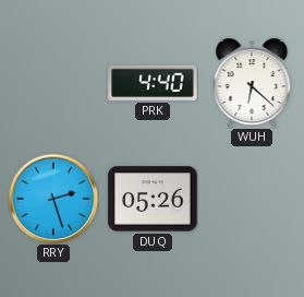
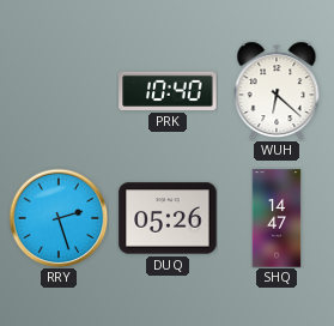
PRK: 4:40 -> 10:40 (168, 91)
SHQ: none -> 14:47 (277, 218)
